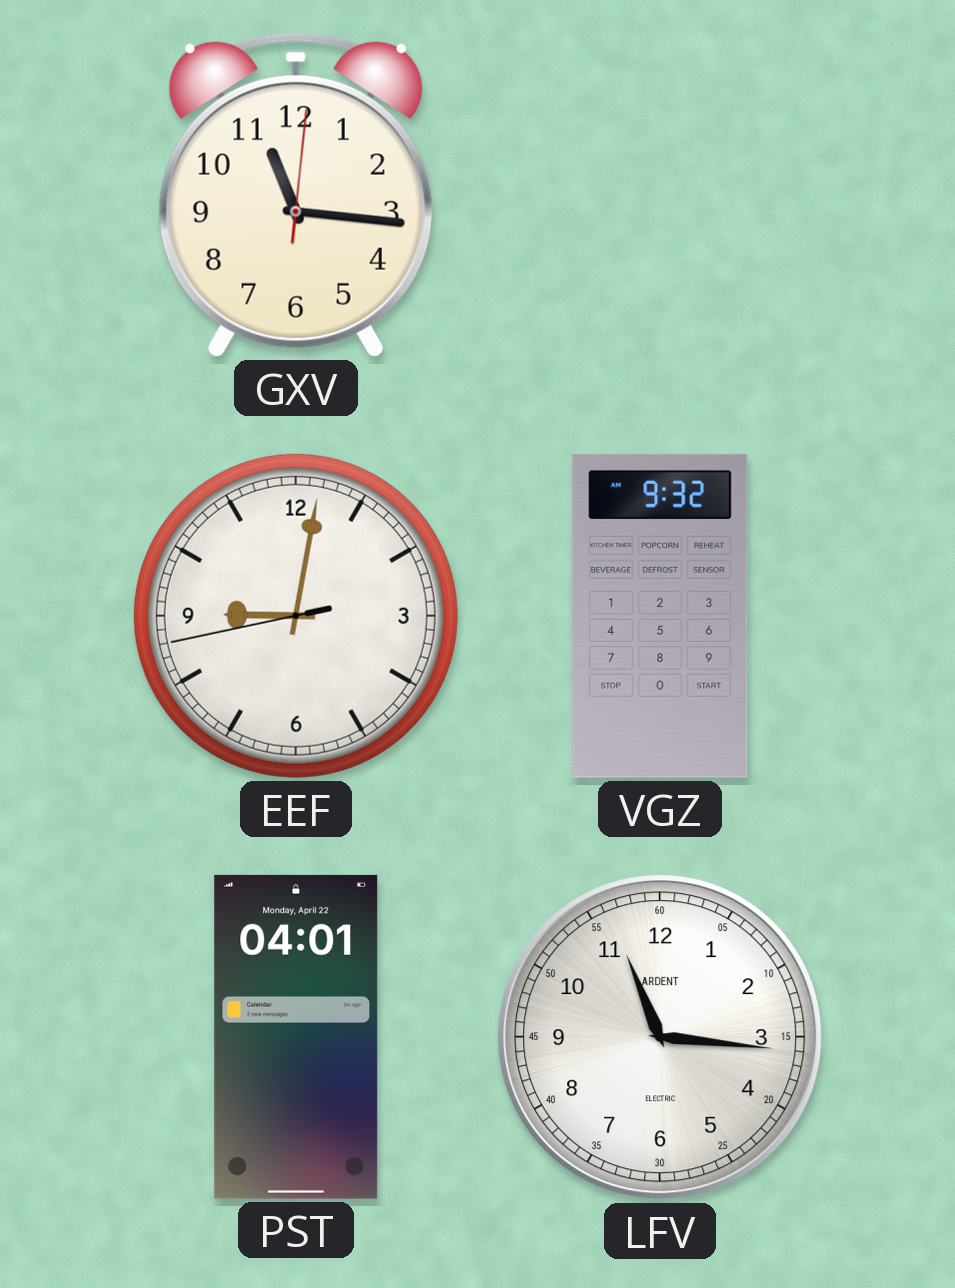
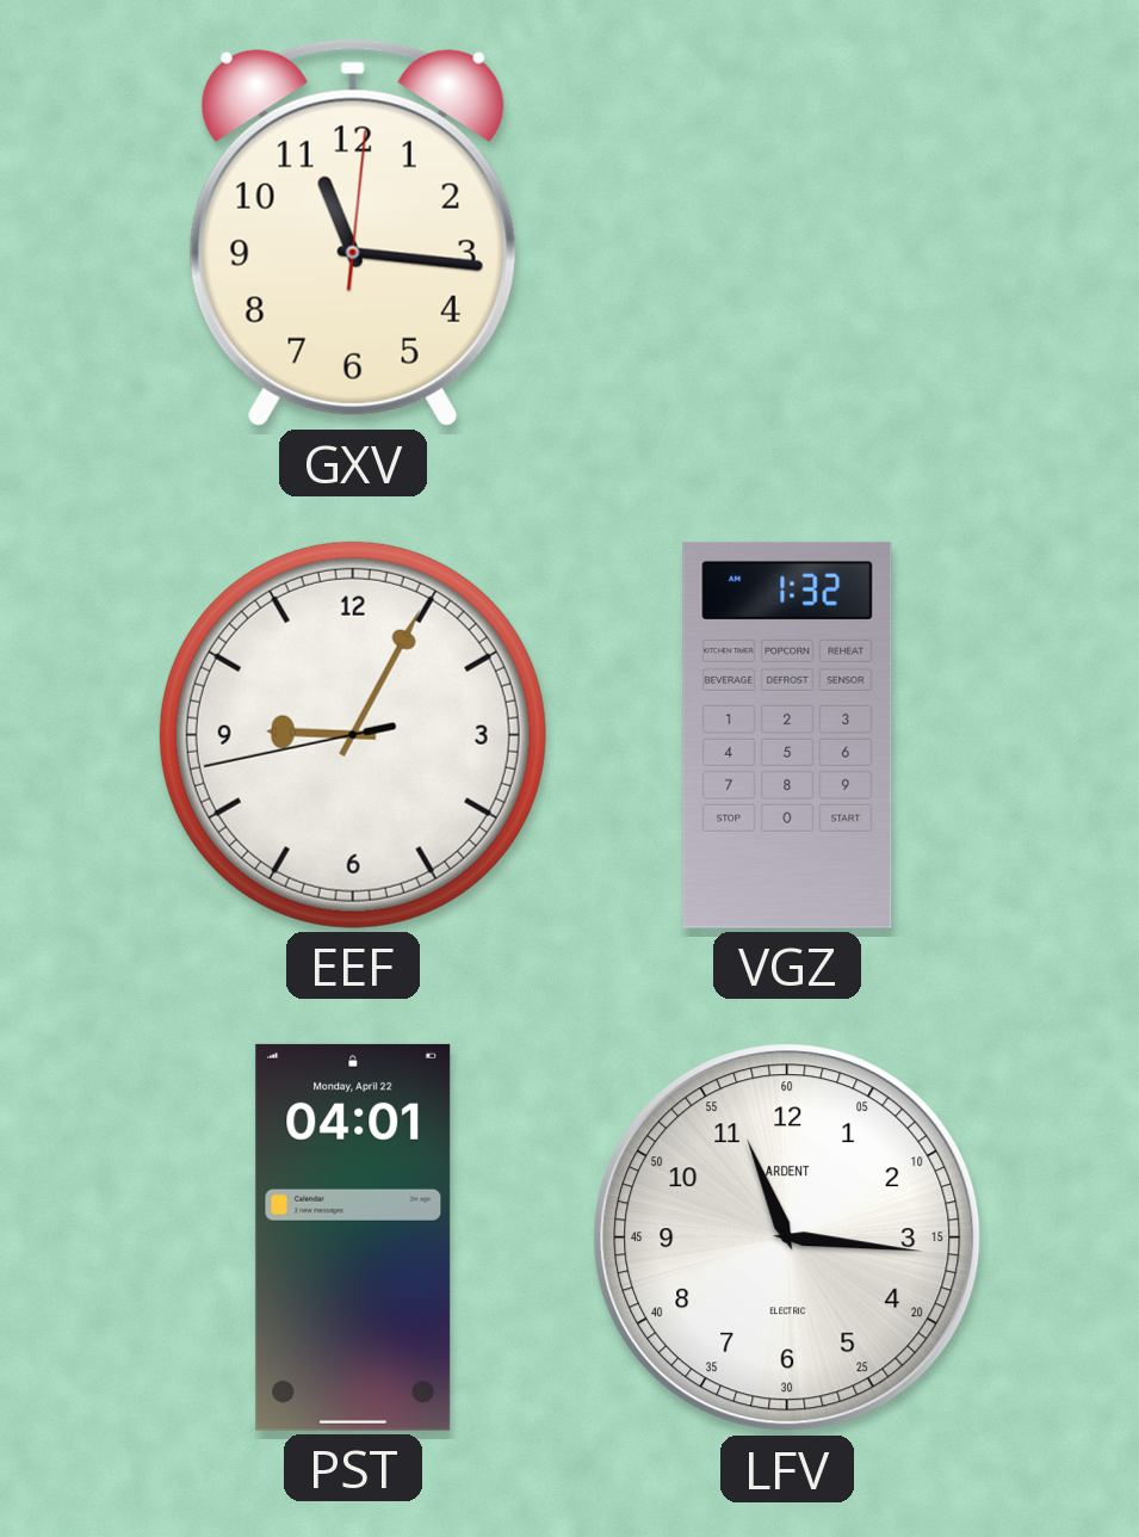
EEF: 9:01 -> 9:04 (353, 735)
VGZ: 9:32 -> 1:32 (787, 735)
